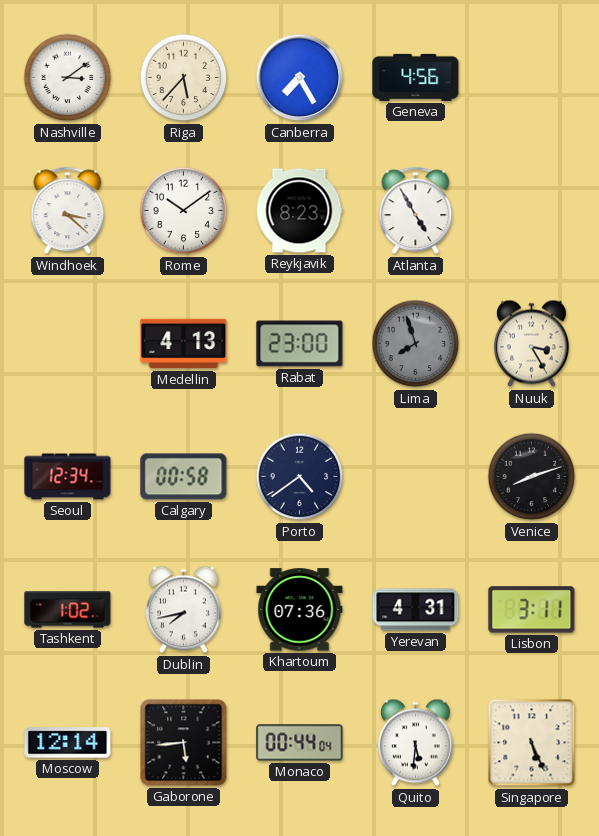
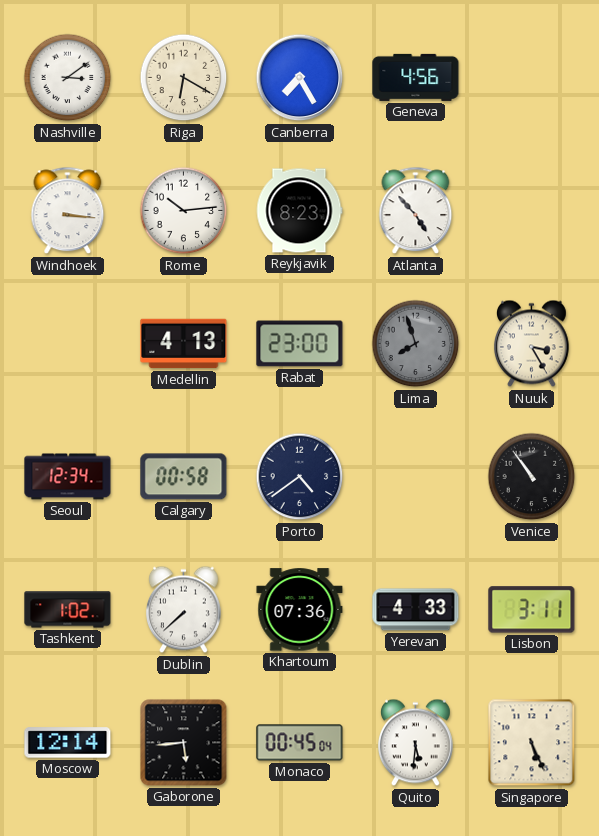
Riga: 5:37 -> 6:20 (184, 78)
Windhoek: 3:22 -> 3:16 (68, 211)
Rome: 10:09 -> 10:14 (184, 211)
Atlanta: 4:55 -> 4:53 (416, 211)
Venice: 8:12 -> 10:54 (532, 477)
Dublin: 7:43 -> 7:38 (183, 610)
Yerevan: 4:31 -> 4:33 (416, 610)
Monaco: 00:44 -> 00:45 (300, 743)
